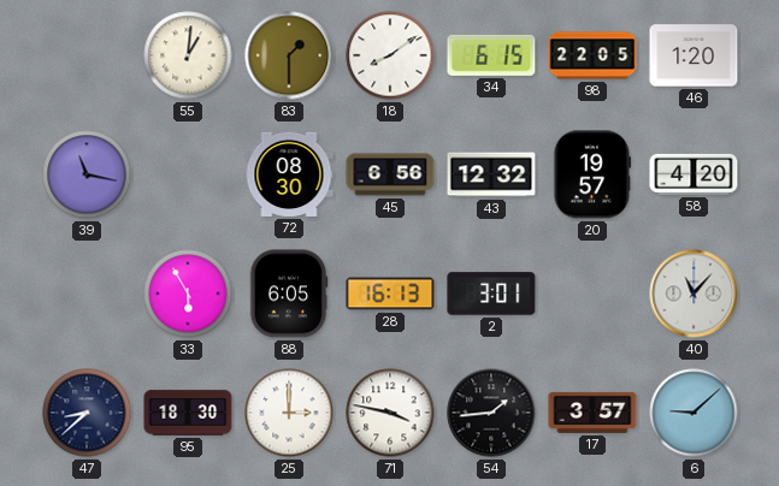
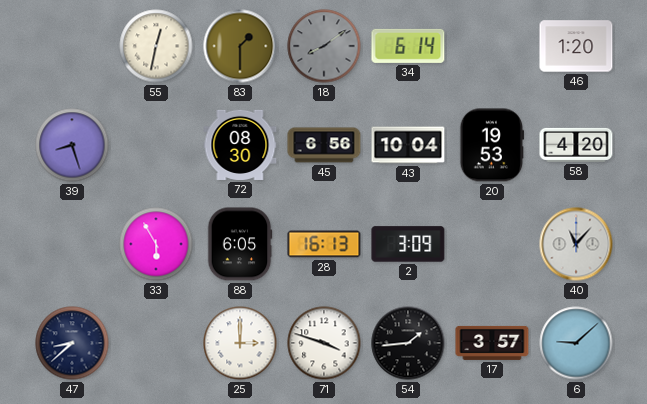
55: 1:01 -> 12:32 (156, 46)
18 dial: white -> grey (324, 46)
34: 6:15 -> 6:14 (408, 46)
98: 22:05 -> none (592, 55)
39: 11:17 -> 8:27 (72, 145)
43: 12:32 -> 10:04 (408, 145)
20: 19:57 -> 19:53 (492, 145)
2: 3:01 -> 3:09 (408, 244)
95: 18:30 -> none (188, 413)
71: 3:47 -> 3:48 (324, 343)
